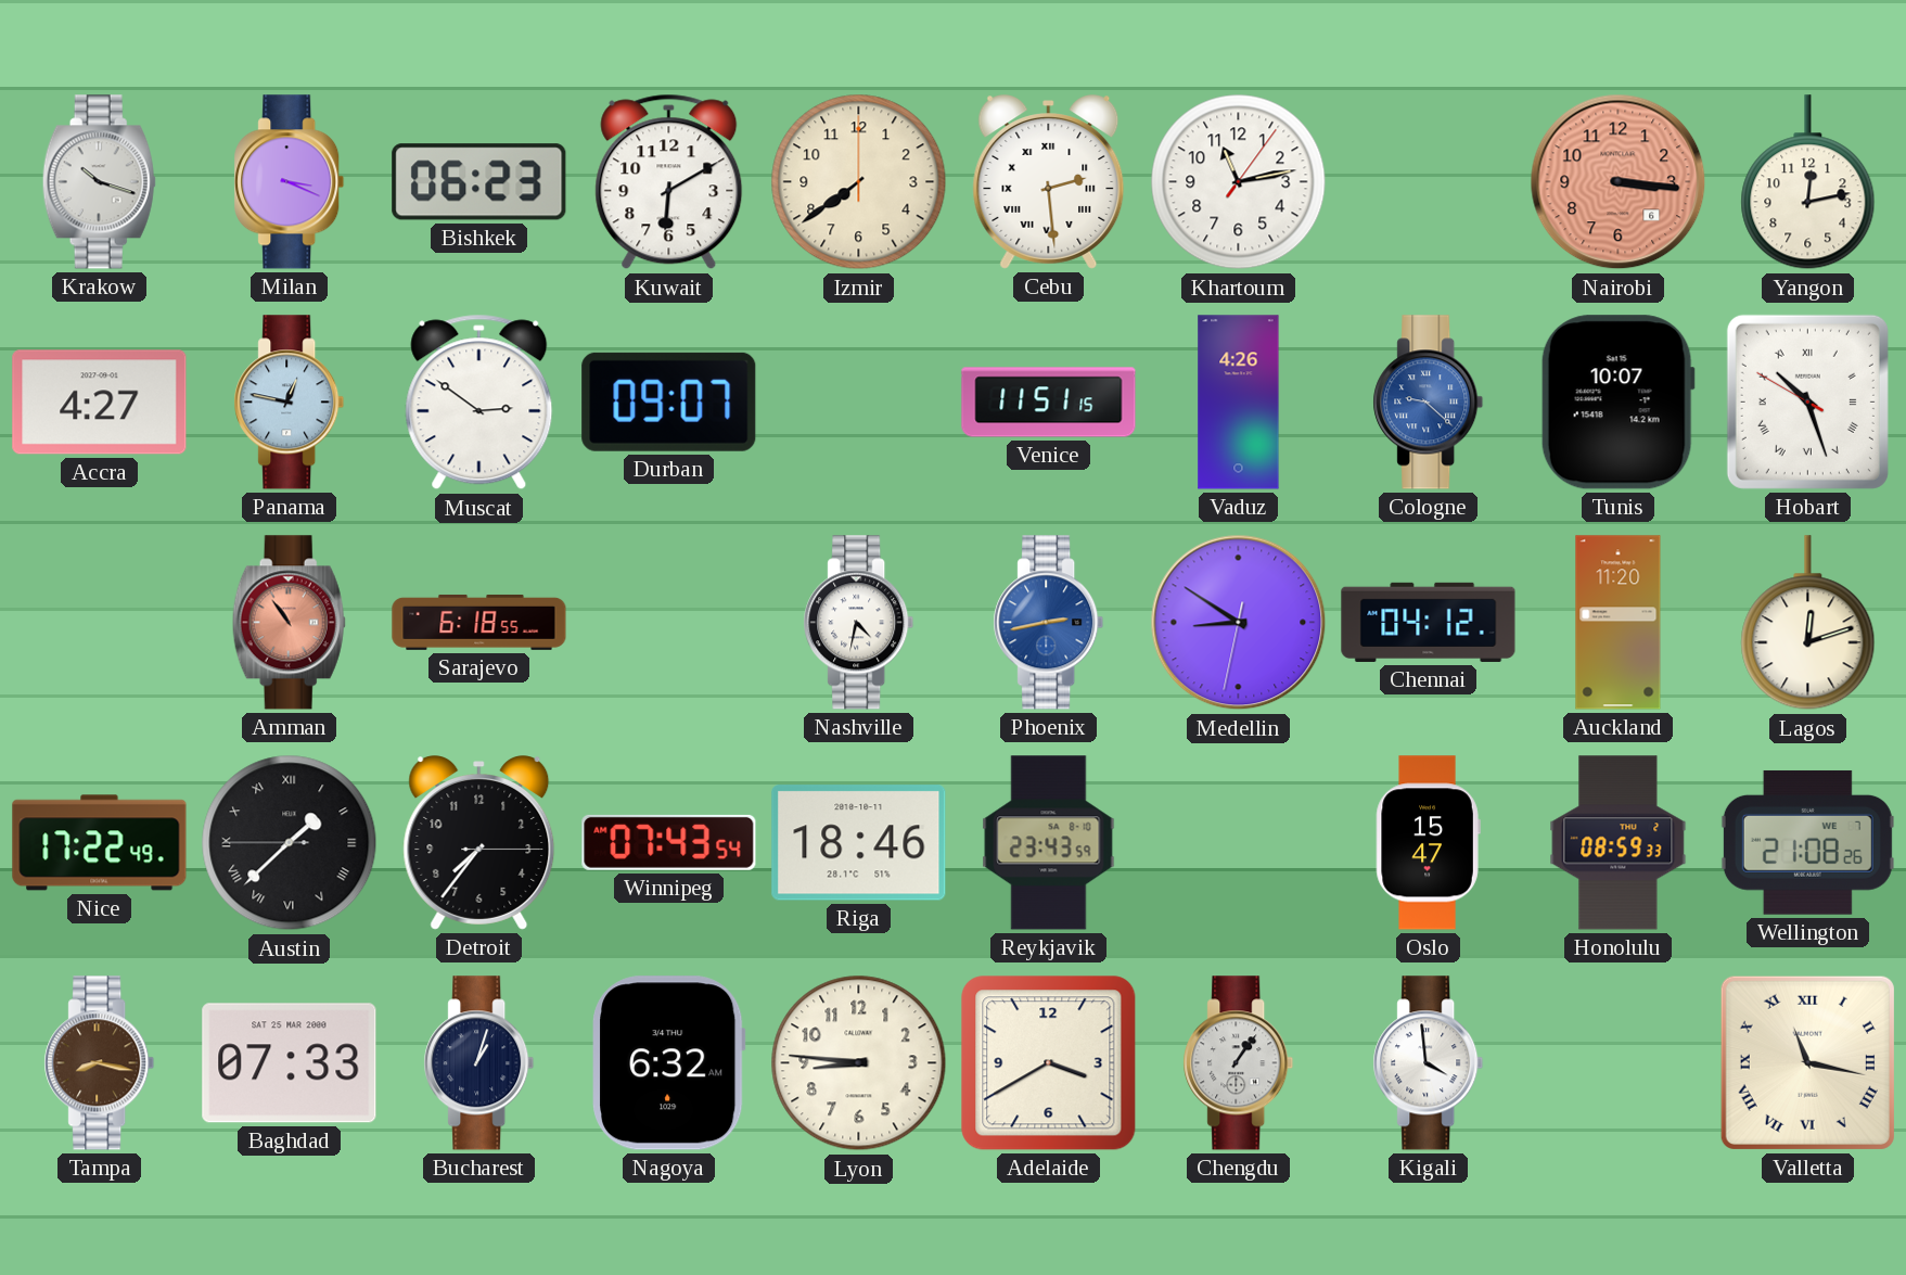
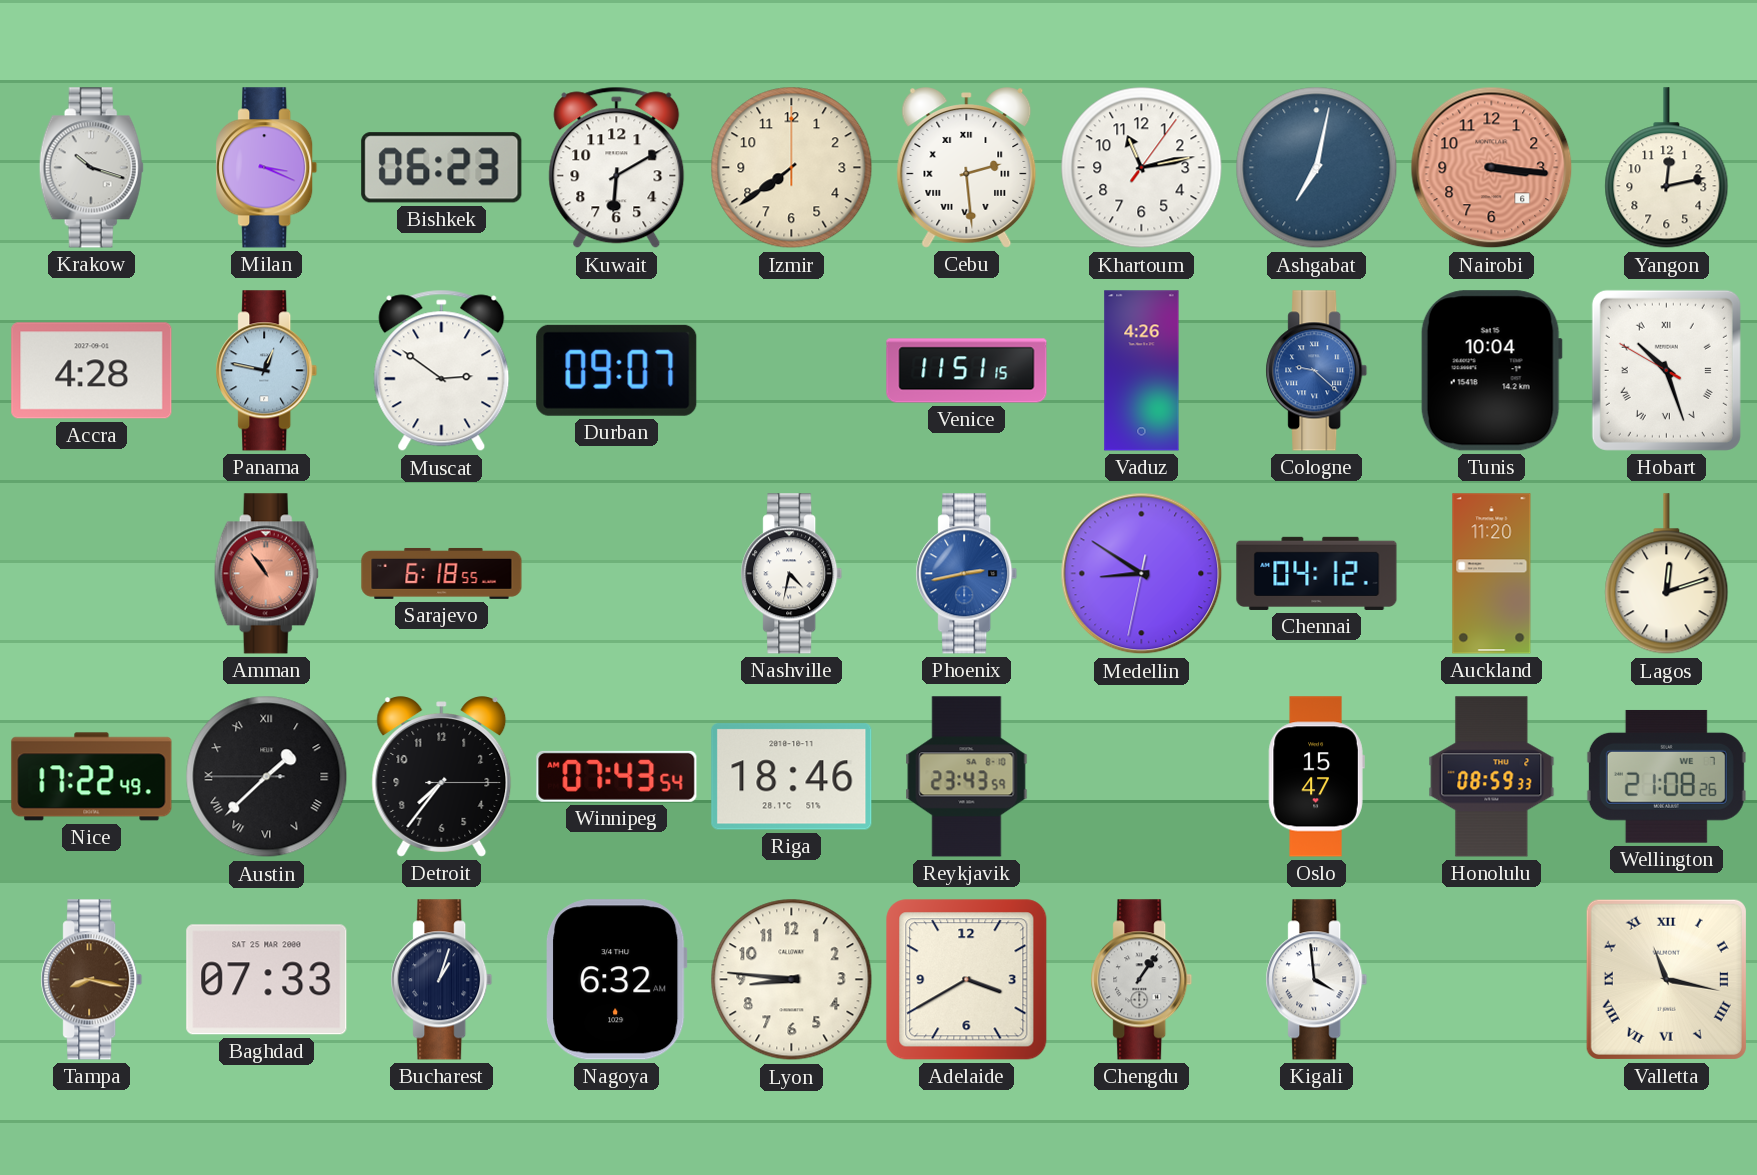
Ashgabat: none -> 7:02 (1317, 168)
Accra: 4:27 -> 4:28 (92, 371)
Tunis: 10:07 -> 10:04 (1491, 371)
